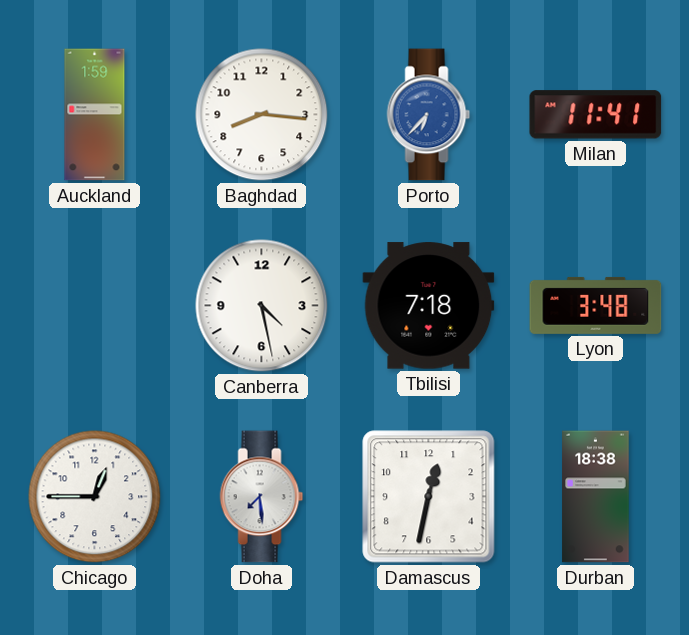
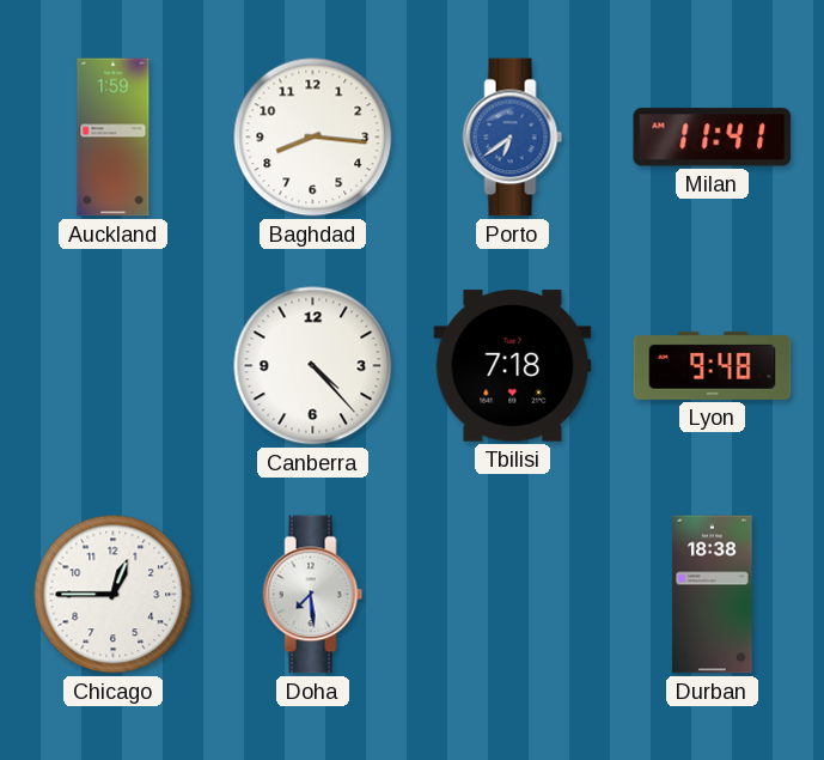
Porto: 6:37 -> 6:39 (513, 138)
Canberra: 4:28 -> 4:23 (313, 366)
Lyon: 3:48 -> 9:48 (713, 365)
Damascus: 12:32 -> none (429, 497)
